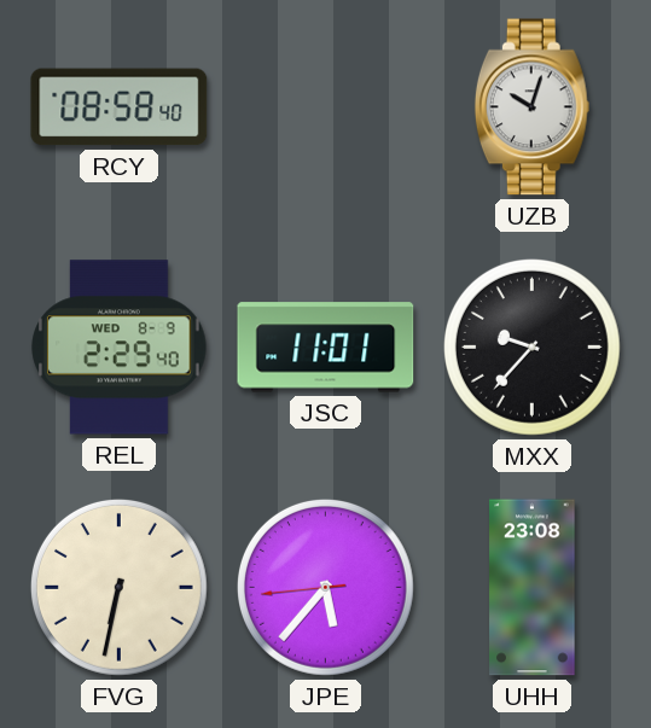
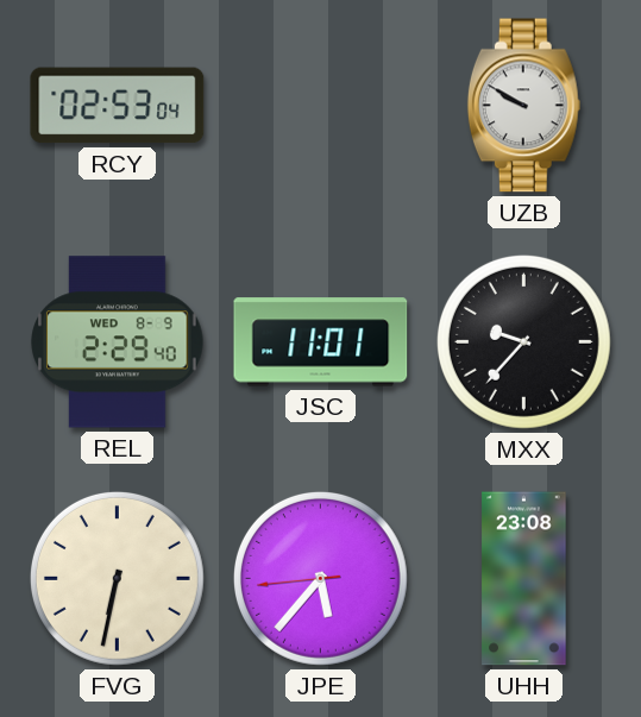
RCY: 08:58 -> 02:53 (118, 106)
UZB: 10:03 -> 9:50 (523, 106)
